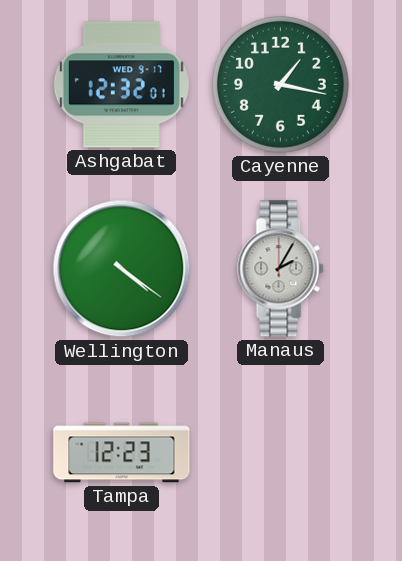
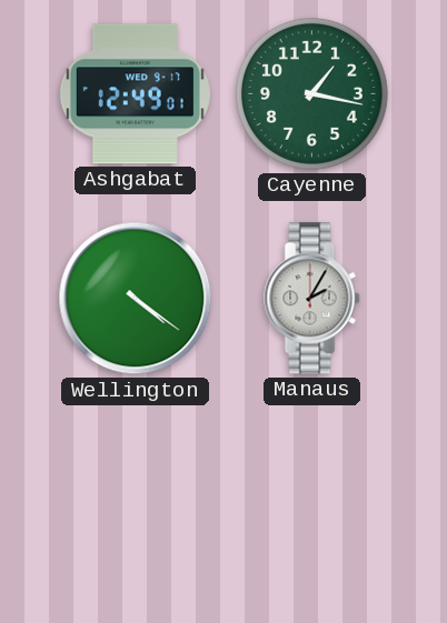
Ashgabat: 12:32 -> 12:49 (135, 94)
Tampa: 12:23 -> none (122, 453)
